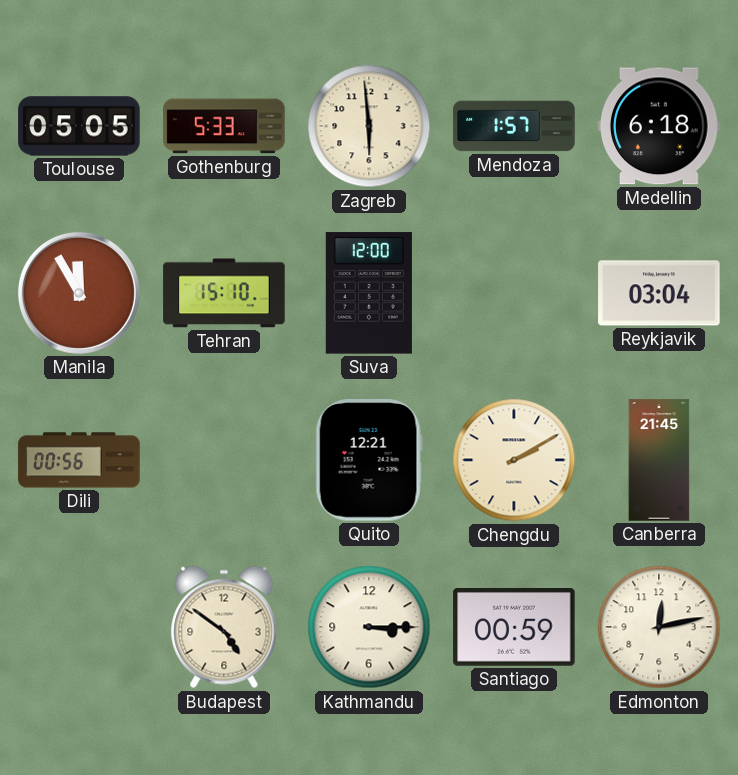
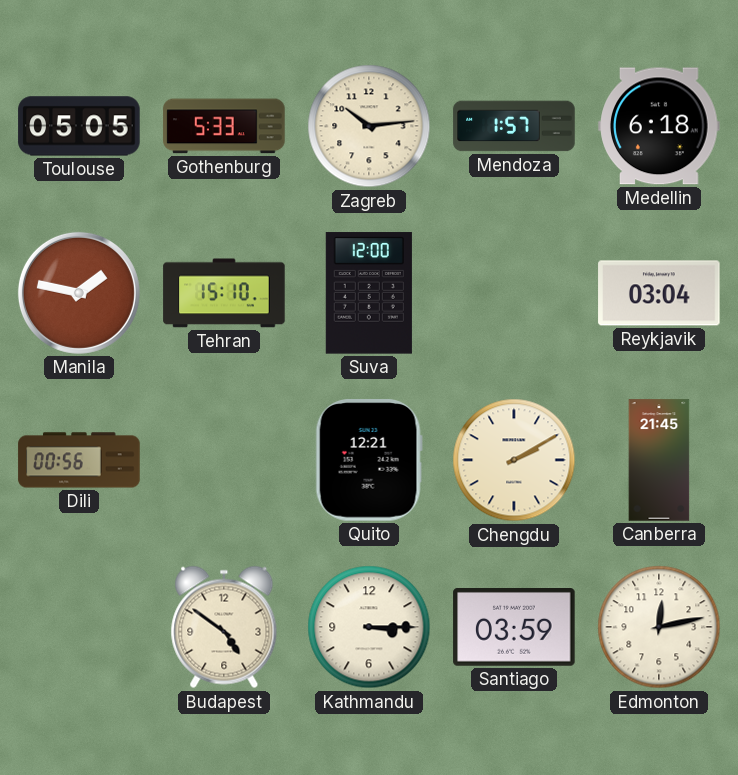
Zagreb: 5:59 -> 10:14 (369, 126)
Manila: 11:55 -> 1:47 (79, 293)
Santiago: 00:59 -> 03:59 (514, 628)
